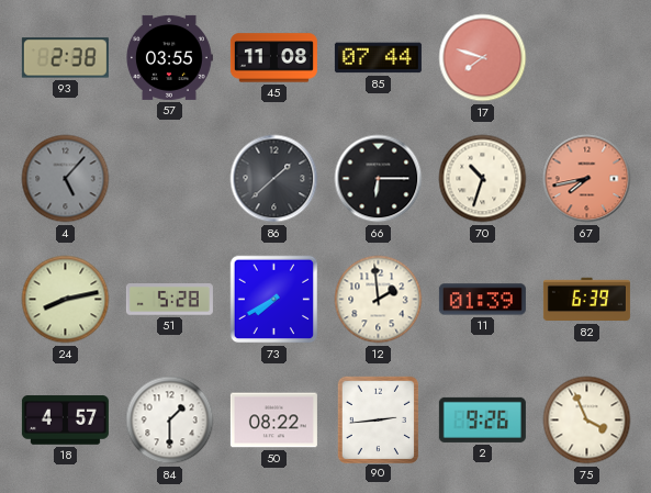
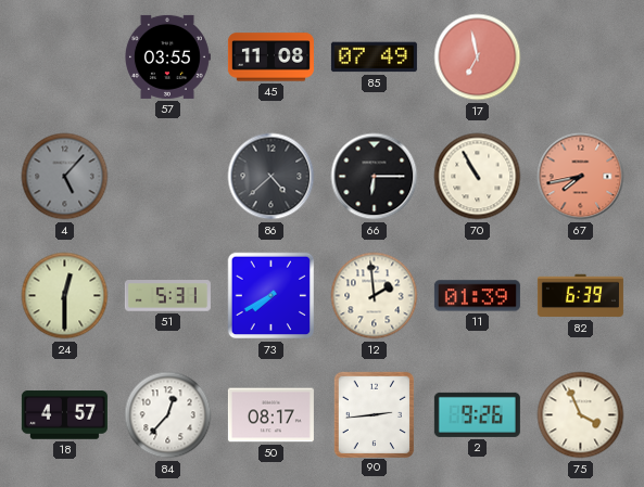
93: 2:38 -> none (65, 58)
85: 07:44 -> 07:49 (374, 57)
17: 7:48 -> 6:58 (478, 57)
86: 1:38 -> 4:38 (272, 177)
70: 10:33 -> 10:55 (478, 177)
24: 8:13 -> 12:30 (65, 296)
51: 5:28 -> 5:31 (167, 296)
84: 1:30 -> 12:37 (168, 415)
50: 08:22 -> 08:17 (270, 415)
